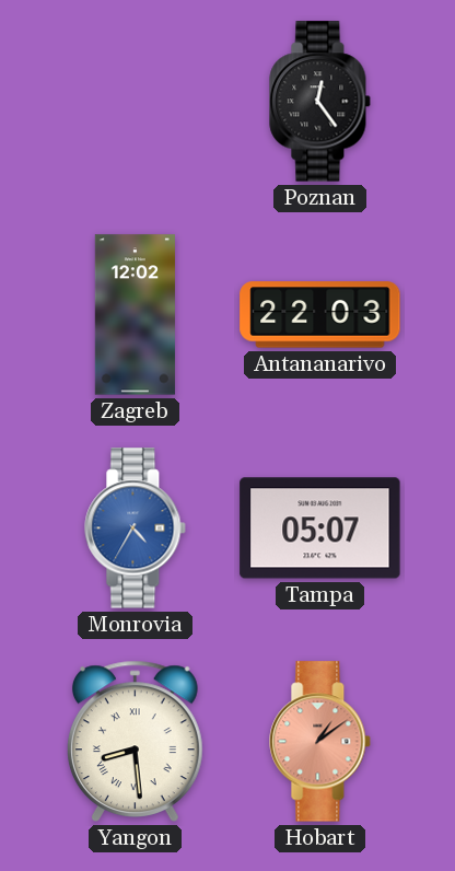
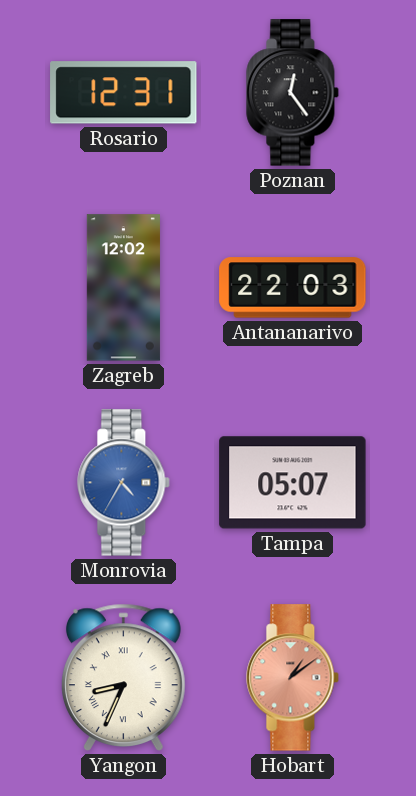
Rosario: none -> 12:31 (124, 93)
Yangon: 8:29 -> 8:34 (123, 677)
